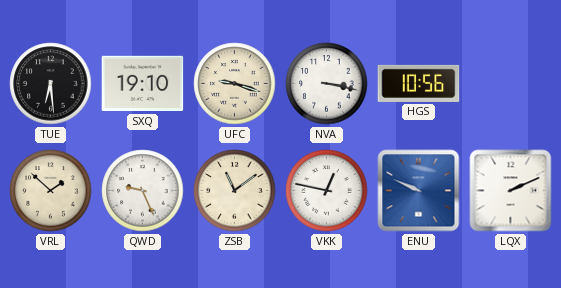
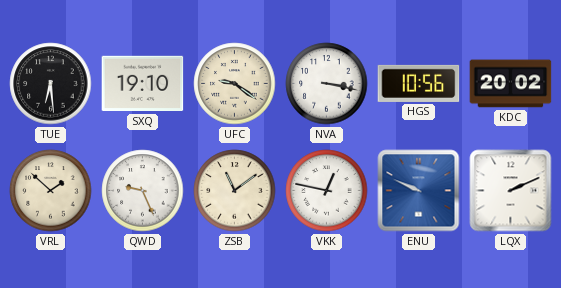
UFC: 9:18 -> 9:21 (235, 84)
KDC: none -> 20:02 (511, 84)
